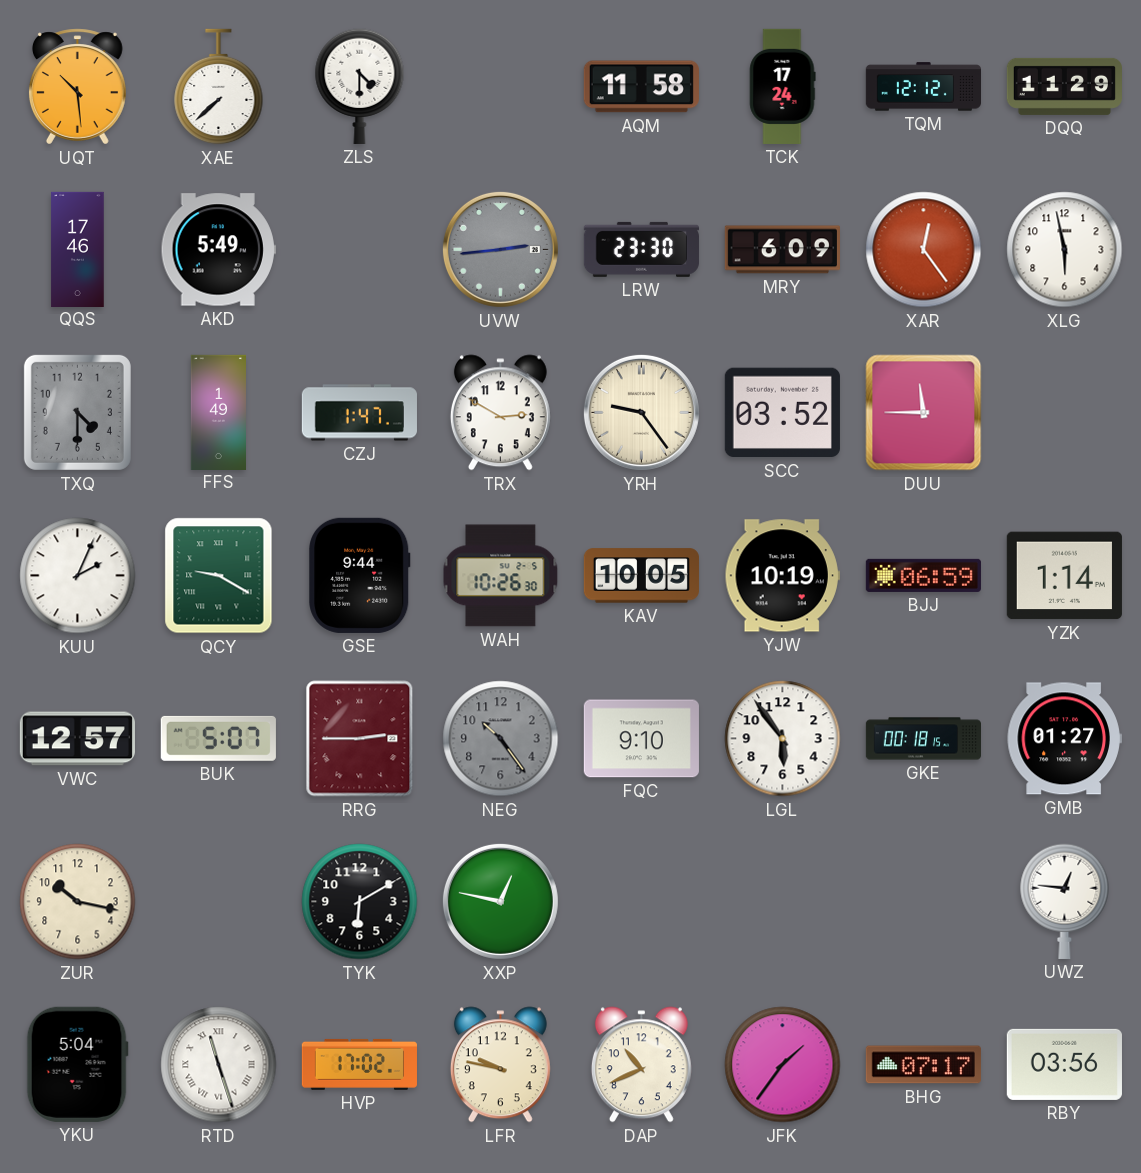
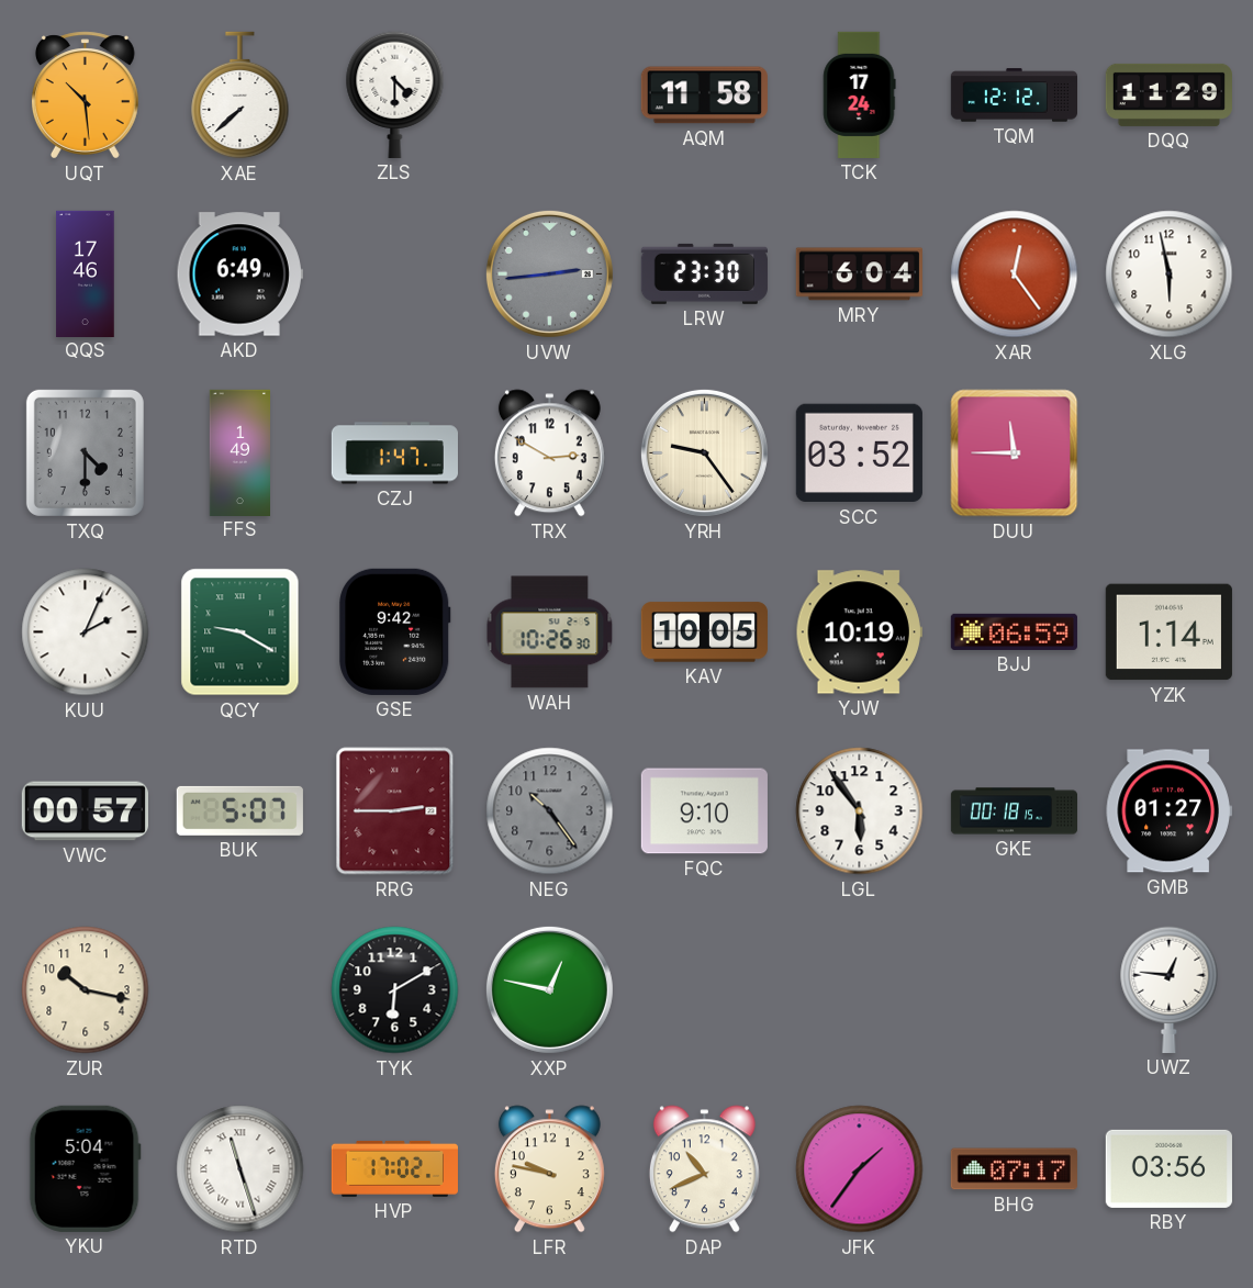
AKD: 5:49 -> 6:49 (239, 275)
MRY: 6:09 -> 6:04 (859, 275)
GSE: 9:44 -> 9:42 (395, 631)
VWC: 12:57 -> 00:57 (85, 811)
